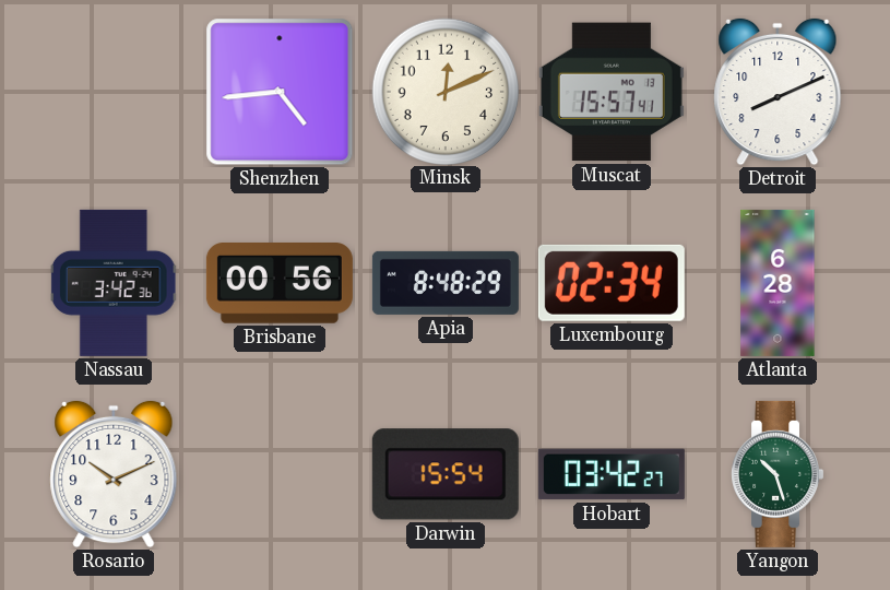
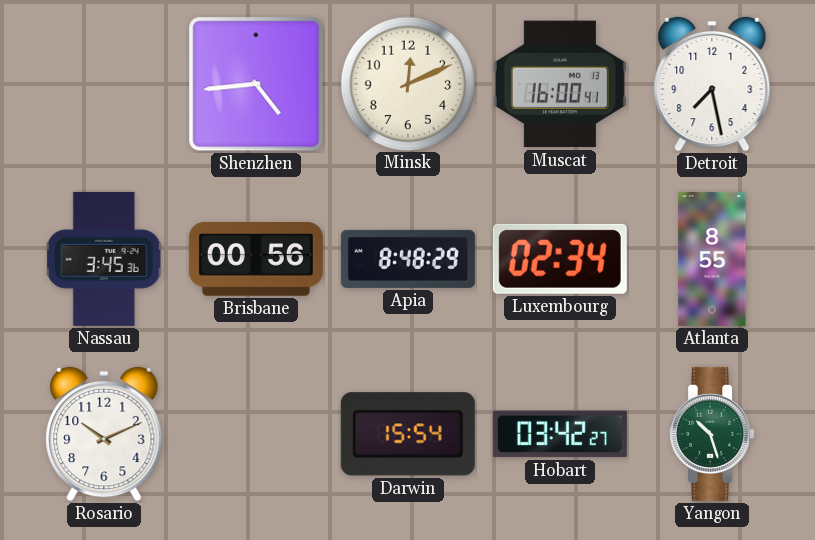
Muscat: 15:57 -> 16:00 (560, 84)
Detroit: 8:11 -> 7:28 (712, 84)
Nassau: 3:42 -> 3:45 (104, 259)
Atlanta: 6:28 -> 8:55 (712, 259)
